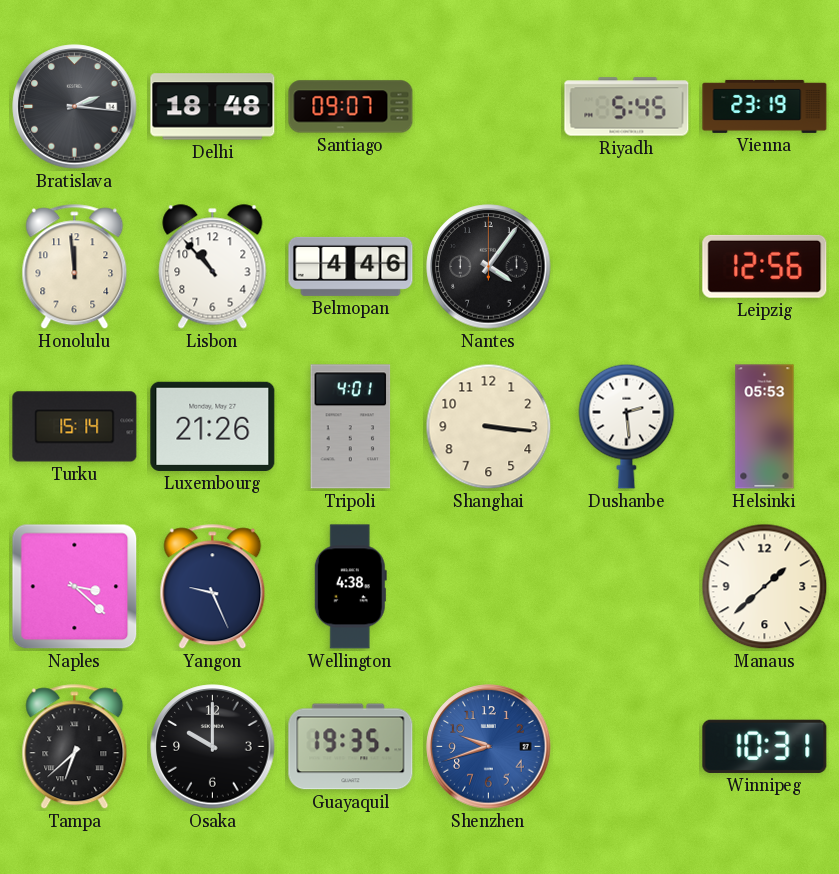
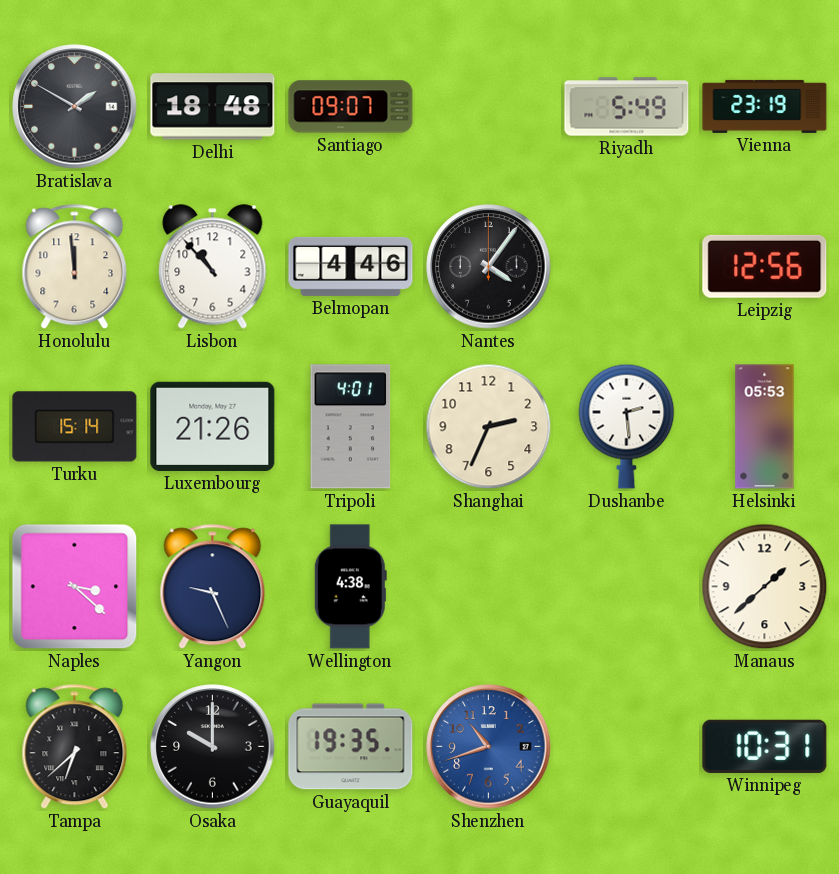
Bratislava: 2:16 -> 1:50 (75, 107)
Riyadh: 5:45 -> 5:49 (627, 107)
Shanghai: 3:16 -> 2:34 (489, 427)
Shenzhen: 9:42 -> 10:42 (489, 747)
